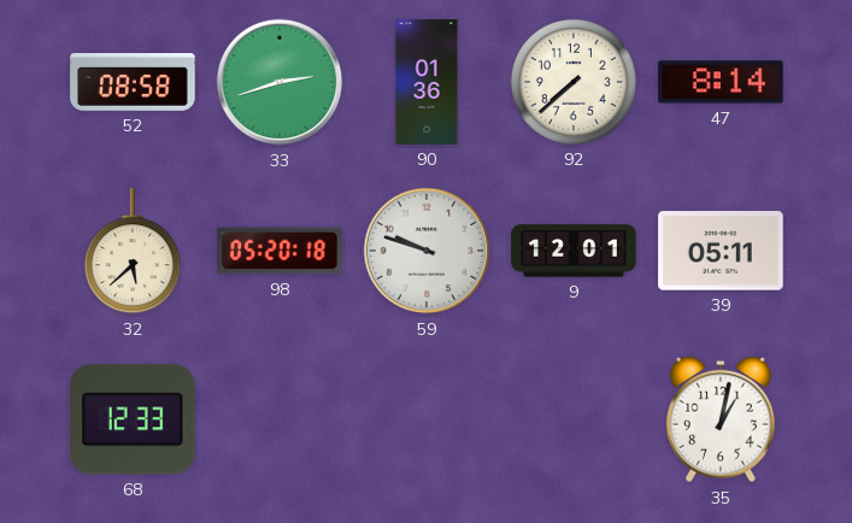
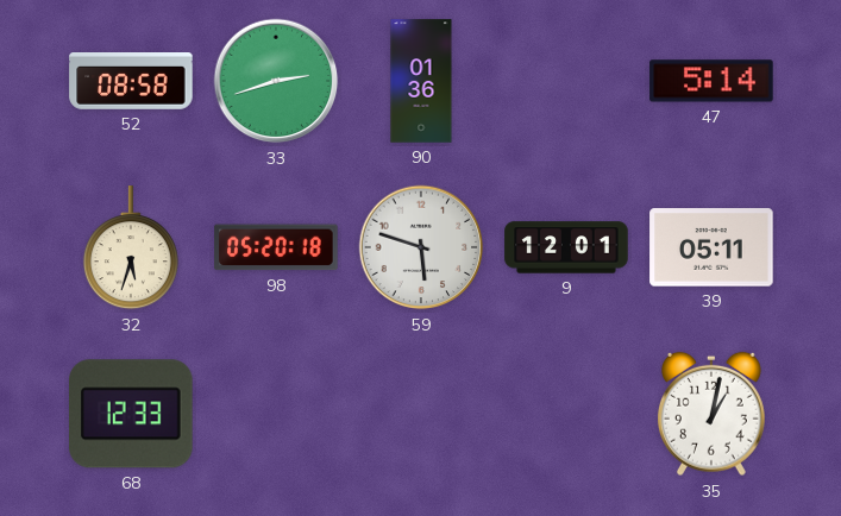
92: 7:38 -> none (574, 82)
47: 8:14 -> 5:14 (711, 81)
32: 5:38 -> 5:33 (131, 248)
59: 9:48 -> 5:48 (421, 247)
